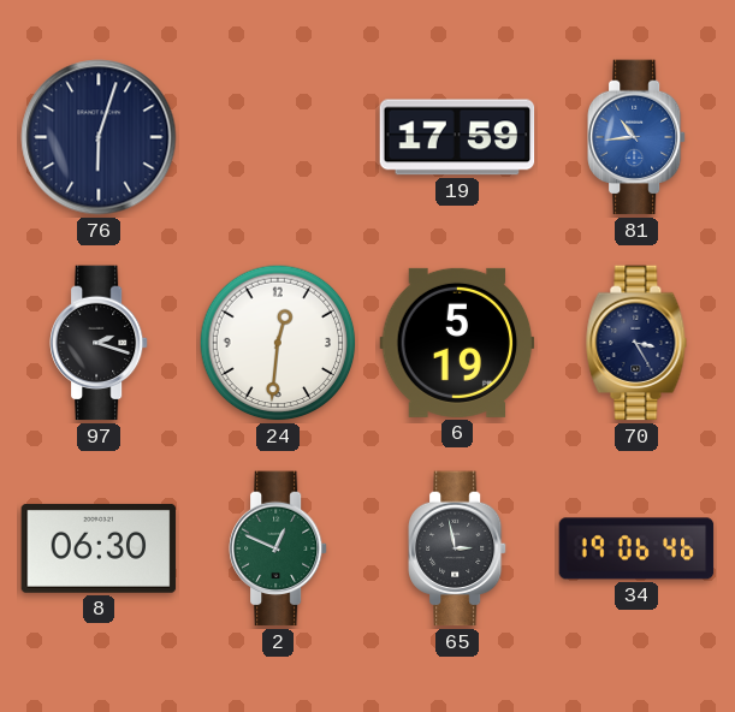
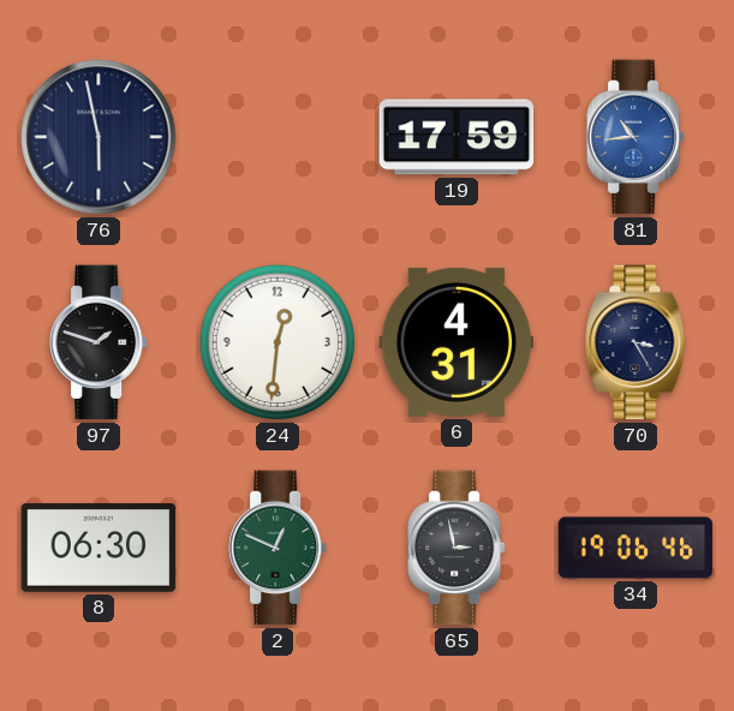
76: 6:03 -> 5:58 (99, 137)
97: 2:18 -> 1:48 (100, 342)
6: 5:19 -> 4:31 (456, 342)
